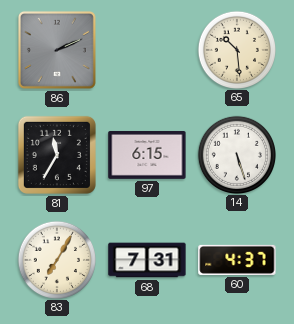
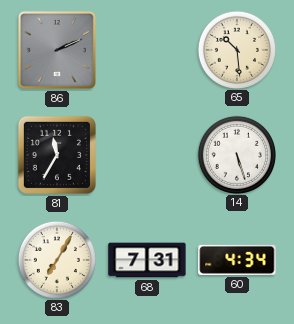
97: 6:15 -> none (147, 155)
60: 4:37 -> 4:34 (237, 260)
